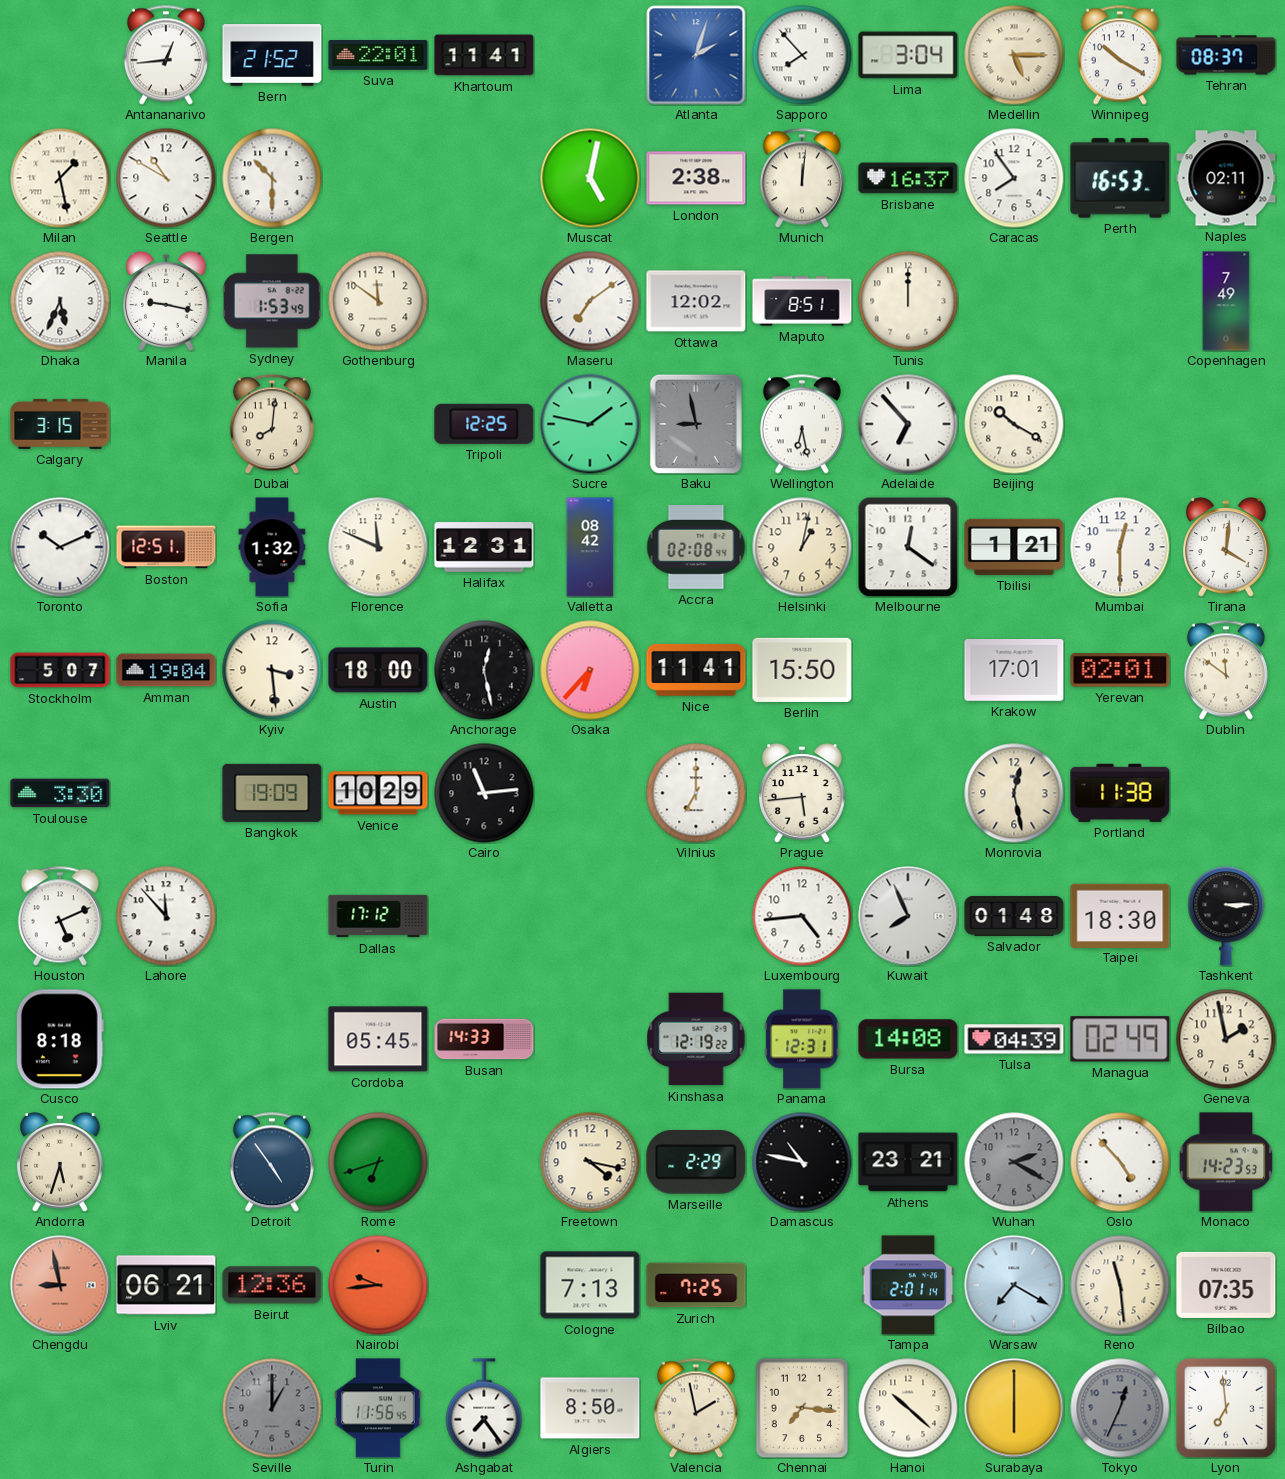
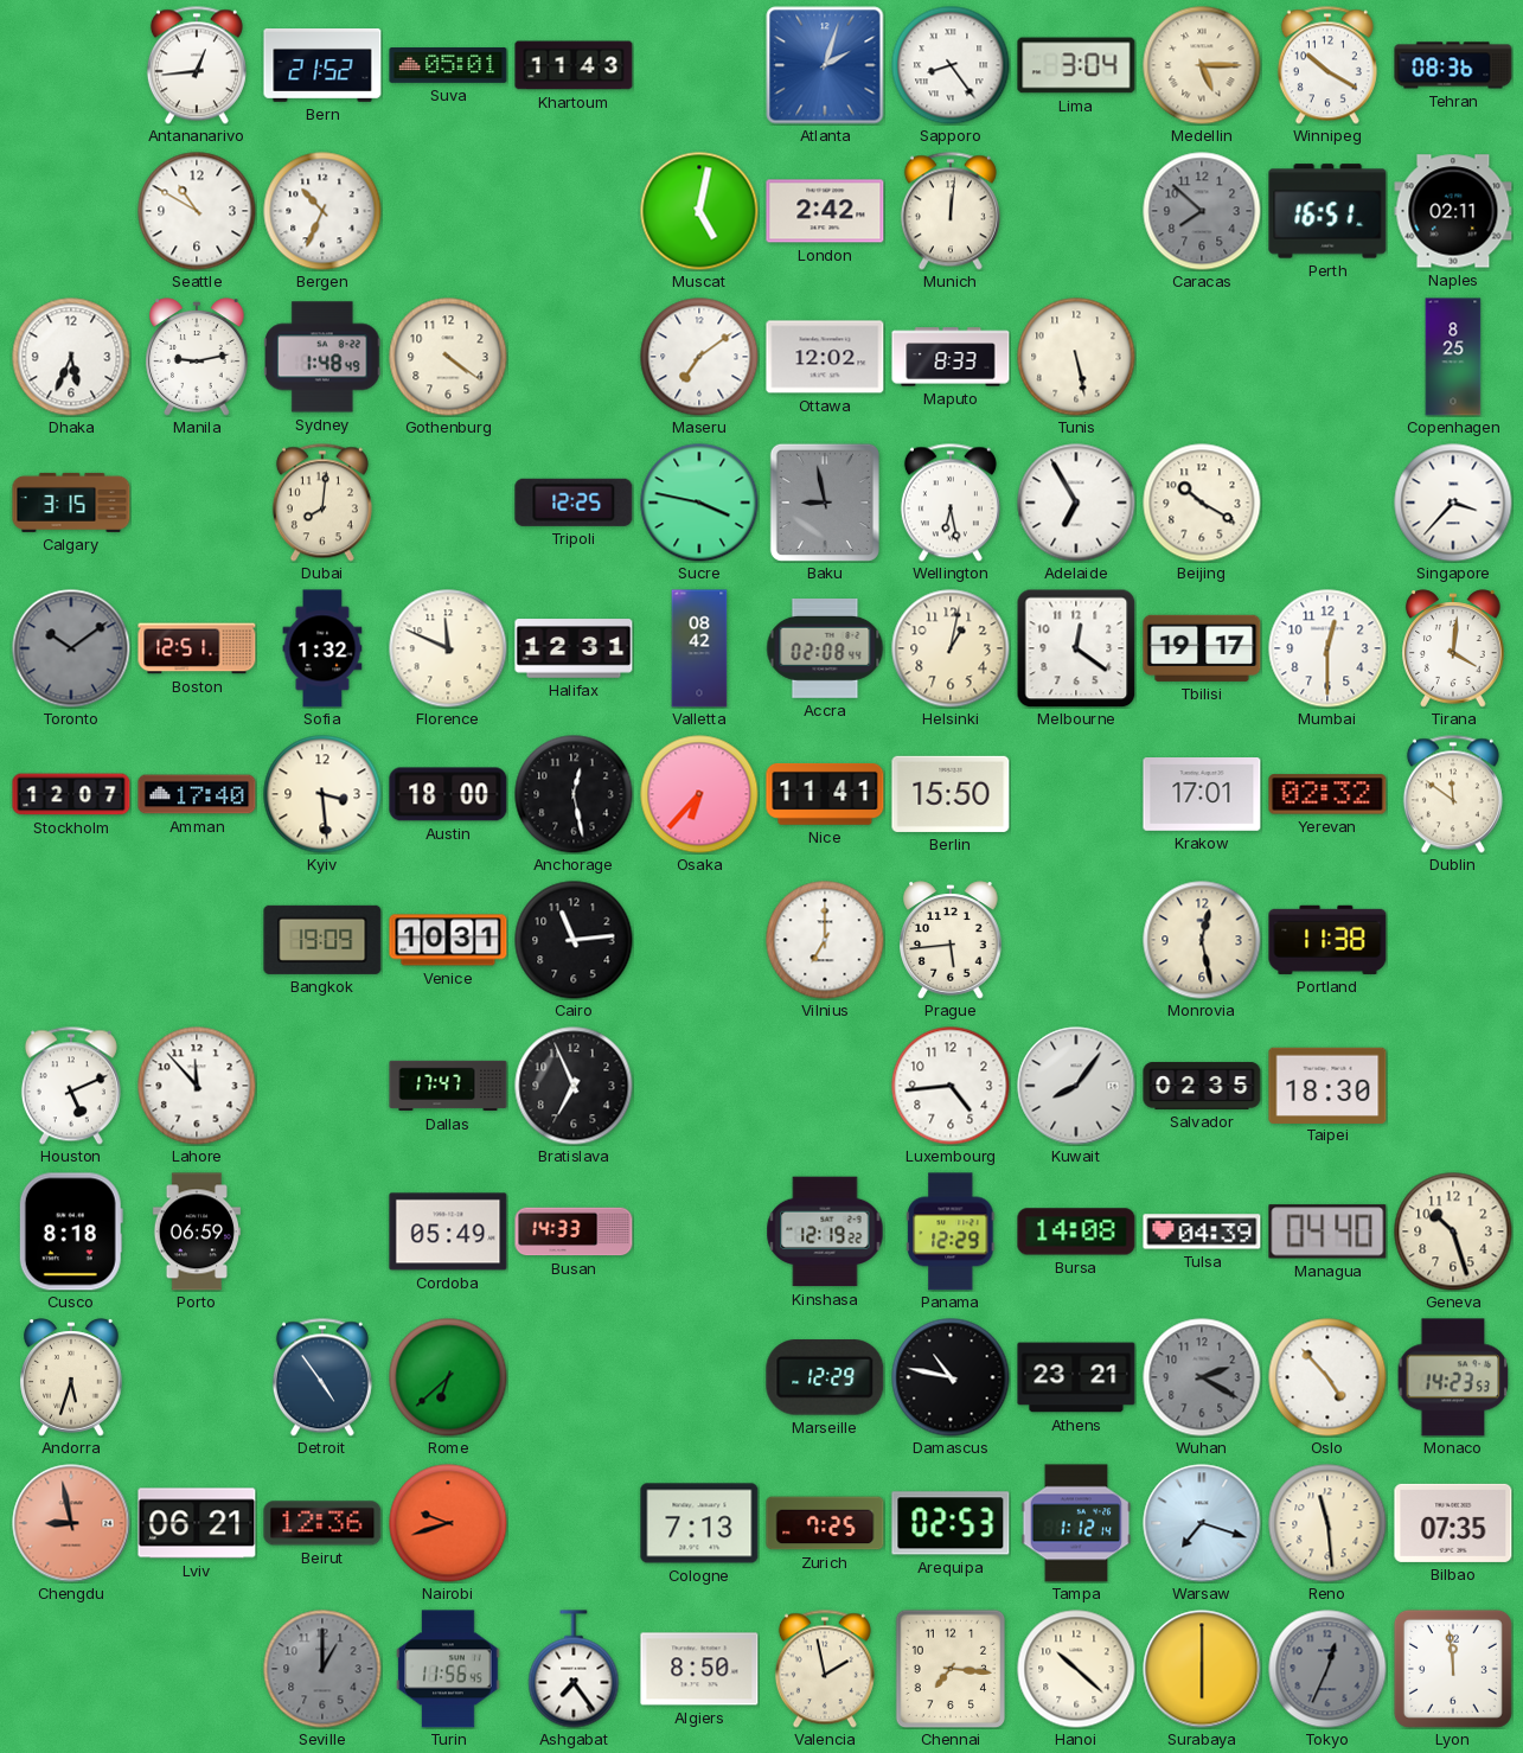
Suva: 22:01 -> 05:01 (448, 66)
Khartoum: 11:41 -> 11:43 (574, 65)
Sapporo: 7:53 -> 8:24 (951, 65)
Tehran: 08:37 -> 08:36 (1453, 65)
Milan: 1:28 -> none (60, 178)
Bergen: 10:30 -> 10:34 (322, 211)
London: 2:38 -> 2:42 (825, 211)
Brisbane: 16:37 -> none (908, 178)
Caracas: 7:54 -> 7:52 (1202, 211)
Caracas dial: white -> grey (1202, 211)
Perth: 16:53 -> 16:51 (1327, 211)
Manila: 9:17 -> 9:13 (197, 357)
Sydney: 1:53 -> 1:48 (322, 357)
Gothenburg: 11:51 -> 4:21 (448, 357)
Maputo: 8:51 -> 8:33 (951, 357)
Tunis: 12:00 -> 5:28 (1076, 357)
Copenhagen: 7:49 -> 8:25 (1453, 357)
Sucre: 1:47 -> 3:47 (699, 503)
Adelaide: 6:53 -> 6:55 (1076, 503)
Singapore: none -> 3:37 (1453, 503)
Toronto: 10:11 -> 10:09 (71, 648)
Toronto dial: white -> grey (71, 648)
Tbilisi: 1:21 -> 19:17 (1202, 648)
Stockholm: 5:07 -> 12:07 (71, 794)
Amman: 19:04 -> 17:40 (197, 794)
Yerevan: 02:01 -> 02:32 (1327, 794)
Toulouse: 3:30 -> none (60, 793)
Venice: 10:29 -> 10:31 (448, 940)
Dallas: 17:12 -> 17:47 (448, 1086)
Bratislava: none -> 6:56 (574, 1086)
Kuwait: 7:56 -> 8:06 (1076, 1086)
Salvador: 01:48 -> 02:35 (1202, 1086)
Tashkent: 3:15 -> none (1226, 916)
Porto: none -> 06:59 (196, 1231)
Cordoba: 05:45 -> 05:49 (448, 1231)
Panama: 12:31 -> 12:29 (951, 1231)
Managua: 02:49 -> 04:40 (1327, 1231)
Geneva: 1:58 -> 10:27 (1453, 1231)
Rome: 6:42 -> 6:38 (448, 1377)
Freetown: 4:17 -> none (590, 1162)
Marseille: 2:29 -> 12:29 (825, 1377)
Nairobi: 9:44 -> 9:42 (448, 1523)
Arequipa: none -> 02:53 (951, 1523)
Tampa: 2:01 -> 1:12 (1076, 1523)
Warsaw: 7:20 -> 7:18 (1202, 1523)
Lyon: 6:59 -> 11:59 (1453, 1669)
